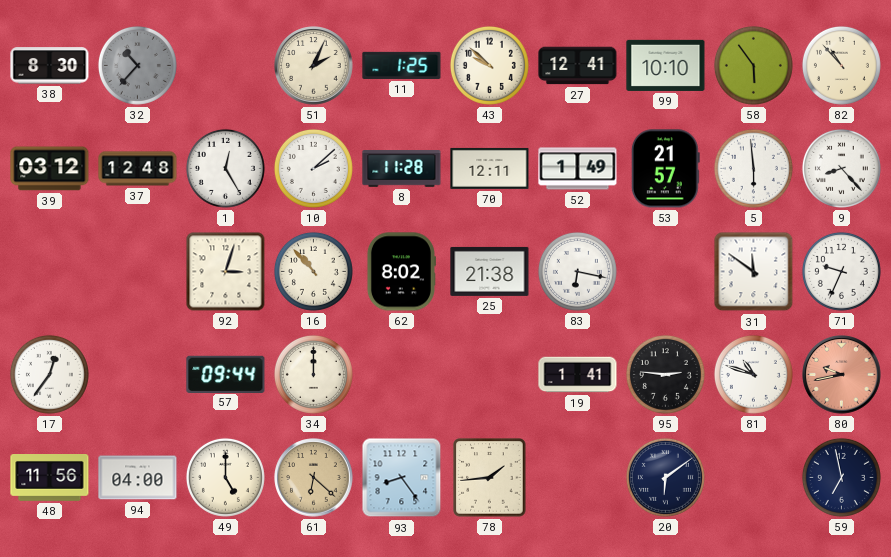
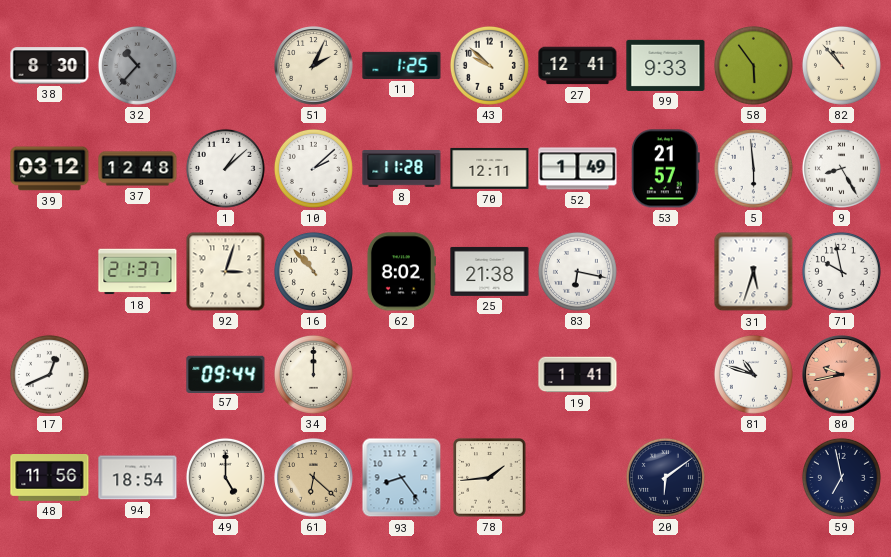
99: 10:10 -> 9:33 (666, 65)
1: 12:25 -> 1:08 (225, 168)
9: 8:23 -> 8:25 (841, 168)
18: none -> 21:37 (138, 272)
31: 11:51 -> 5:33 (754, 272)
71: 9:34 -> 9:58 (841, 271)
17: 12:36 -> 12:41 (49, 374)
95: 2:46 -> none (665, 374)
94: 04:00 -> 18:54 (138, 478)
